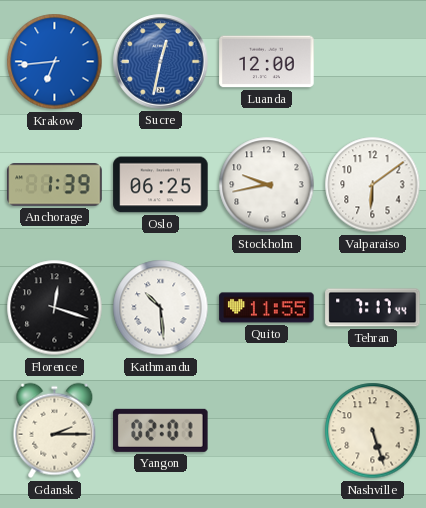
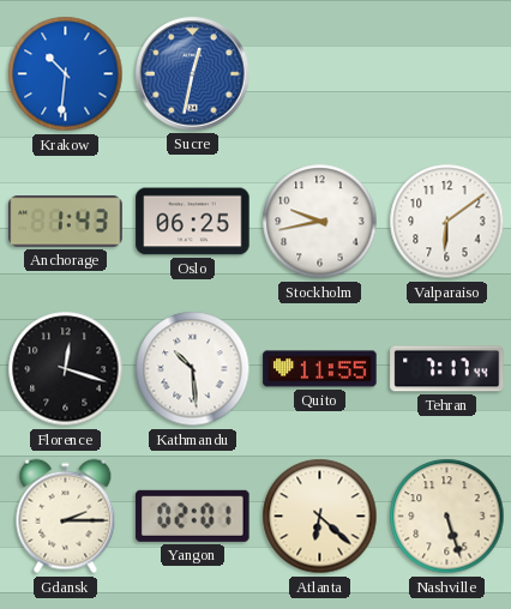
Krakow: 6:44 -> 10:31 (66, 74)
Luanda: 12:00 -> none (267, 62)
Anchorage: 1:39 -> 1:43 (66, 222)
Atlanta: none -> 6:22 (320, 517)
